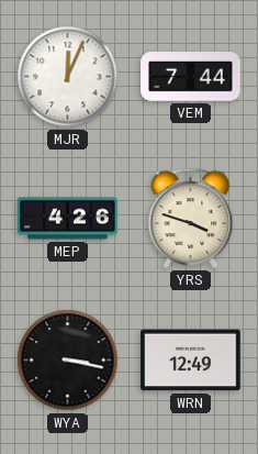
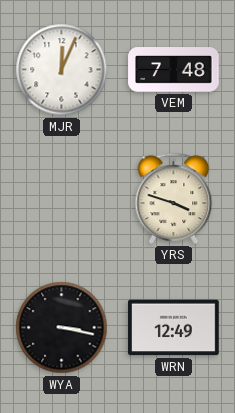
VEM: 7:44 -> 7:48 (174, 70)
MEP: 4:26 -> none (68, 219)
